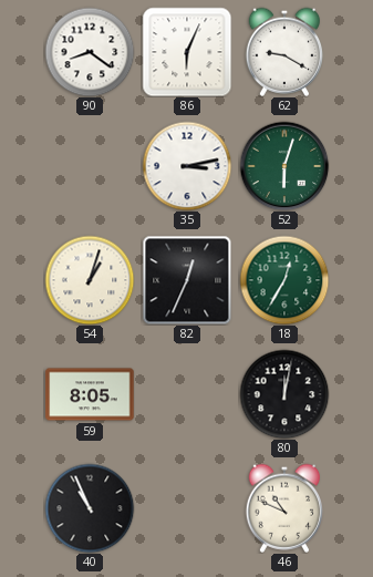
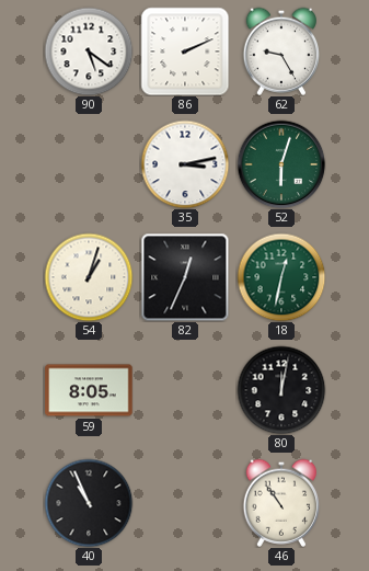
90: 8:21 -> 5:21 (89, 52)
86: 6:04 -> 2:11 (185, 52)
62: 9:20 -> 9:25 (280, 52)
18: 12:35 -> 12:32 (281, 277)
46: 10:49 -> 10:54 (280, 503)
